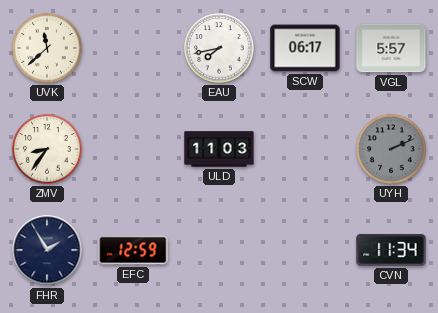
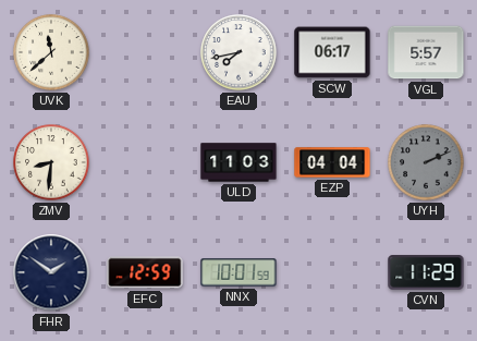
ZMV: 8:36 -> 8:31 (51, 162)
EZP: none -> 04:04 (332, 162)
FHR: 1:55 -> 1:51 (51, 272)
NNX: none -> 10:01 (238, 272)
CVN: 11:34 -> 11:29 (426, 272)
